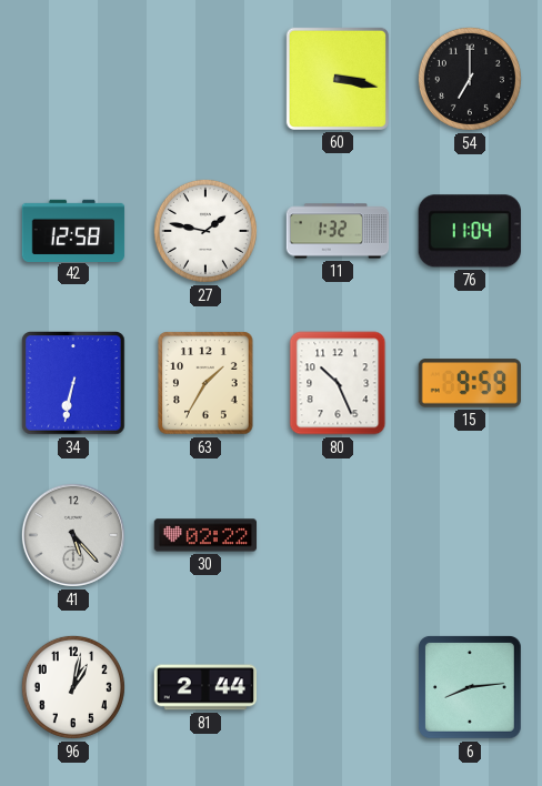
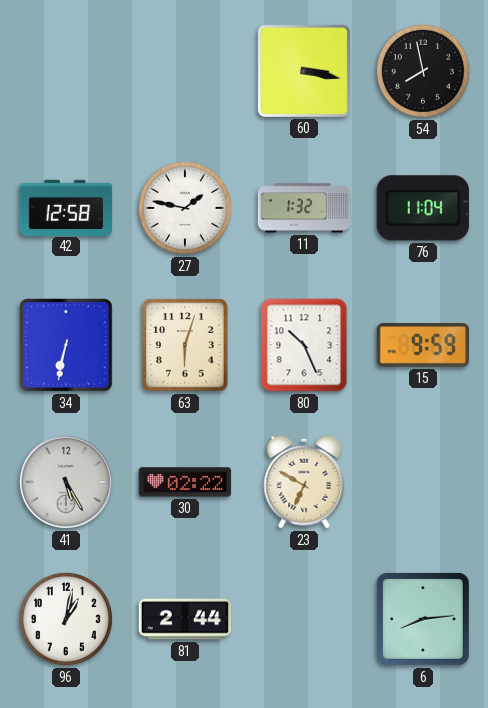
54: 7:00 -> 7:58 (423, 71)
63: 1:35 -> 6:03 (185, 345)
41: 5:23 -> 5:25 (66, 482)
23: none -> 6:50 (304, 482)
